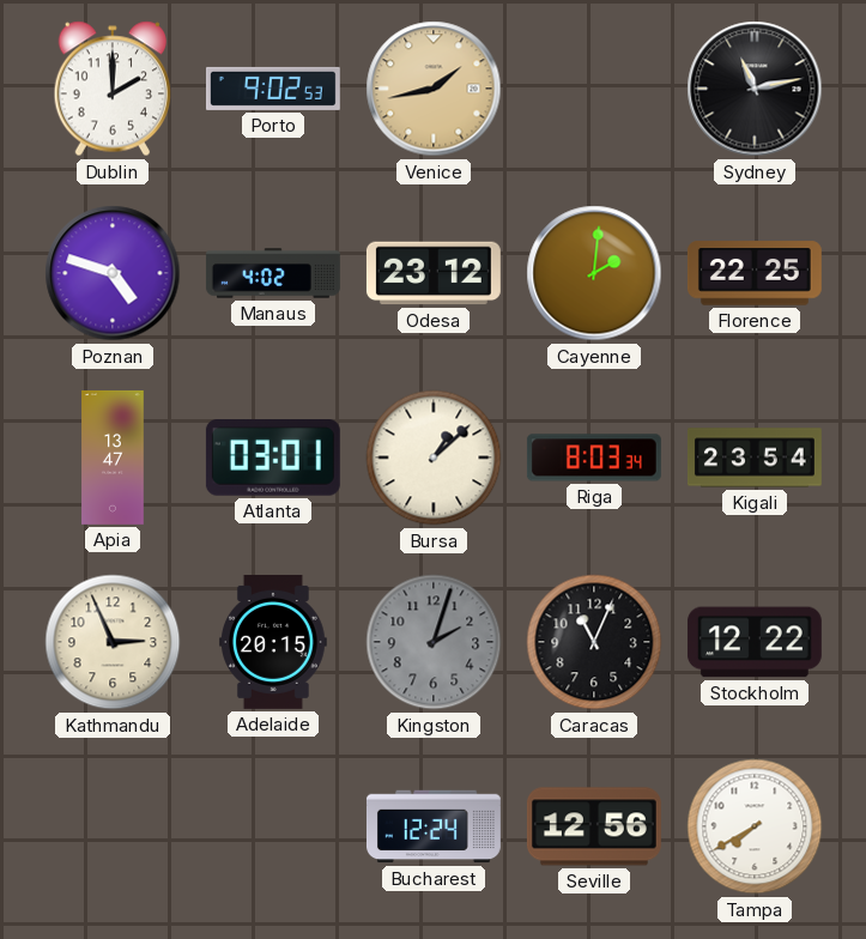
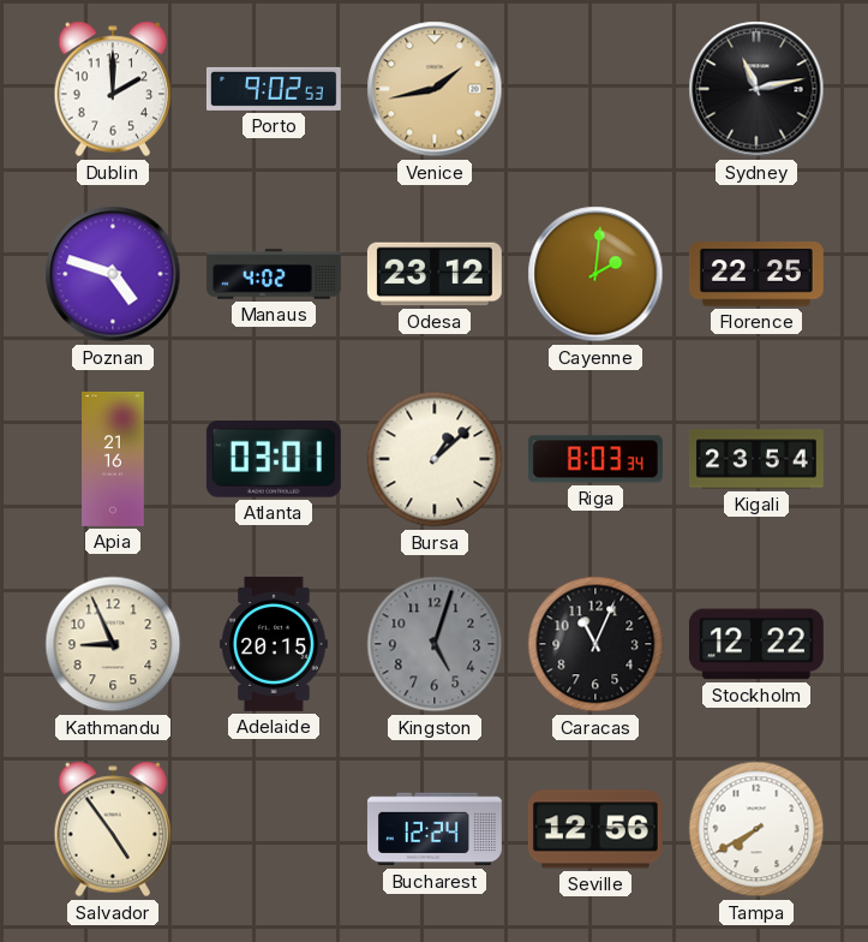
Apia: 13:47 -> 21:16 (113, 459)
Kathmandu: 2:56 -> 8:56 (113, 644)
Kingston: 2:03 -> 5:03 (435, 644)
Salvador: none -> 4:54 (113, 829)
